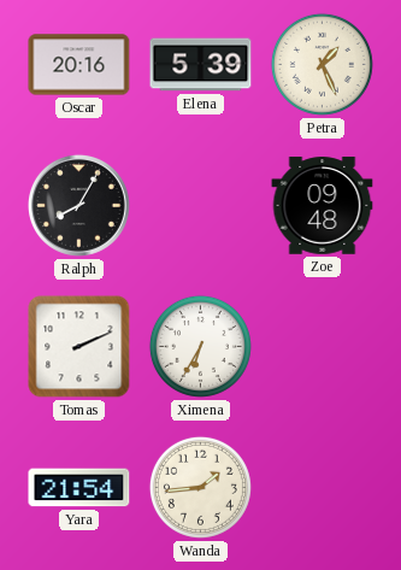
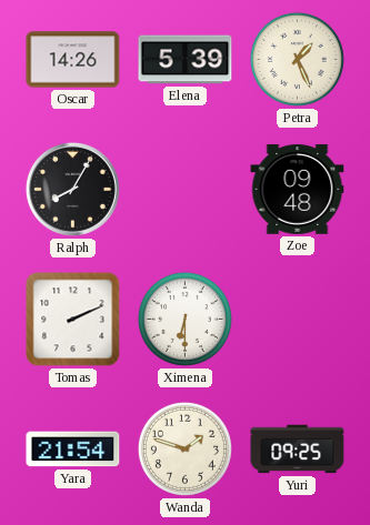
Oscar: 20:16 -> 14:26 (73, 60)
Ximena: 6:35 -> 6:30 (184, 319)
Wanda: 1:44 -> 1:48 (184, 448)
Yuri: none -> 09:25 (298, 450)
